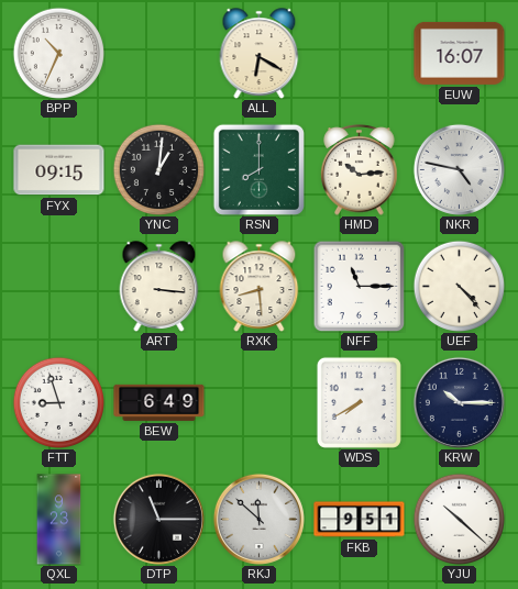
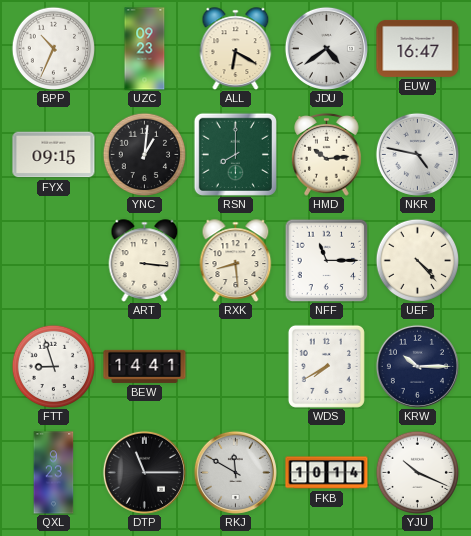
UZC: none -> 09:23 (145, 49)
JDU: none -> 4:39 (326, 48)
EUW: 16:07 -> 16:47 (418, 48)
BEW: 6:49 -> 14:41 (145, 366)
RKJ: 11:52 -> 11:50 (235, 472)
FKB: 9:51 -> 10:14 (327, 473)
YJU: 10:22 -> 10:19 (417, 472)
